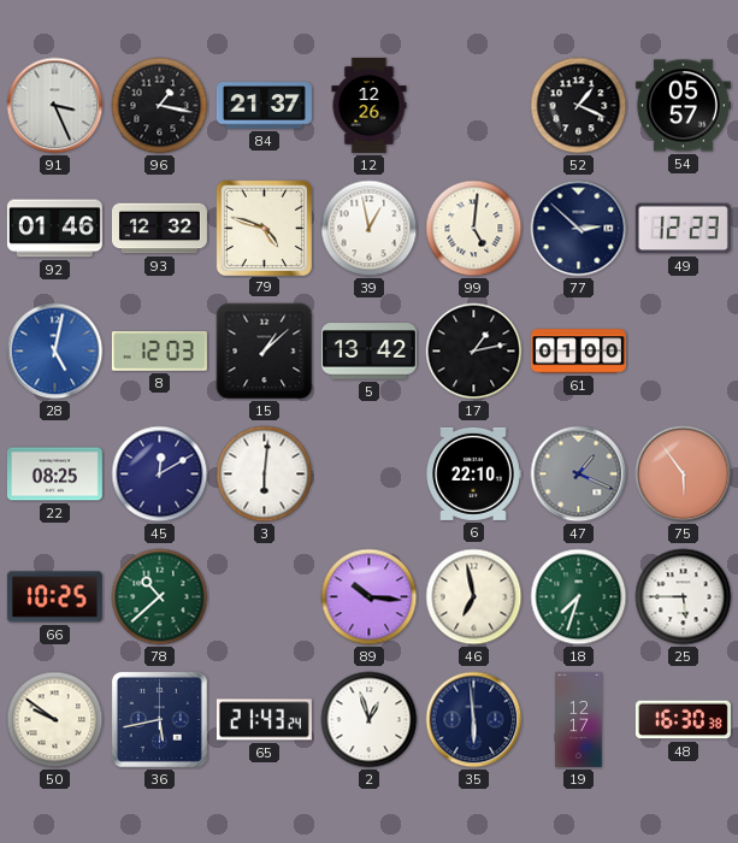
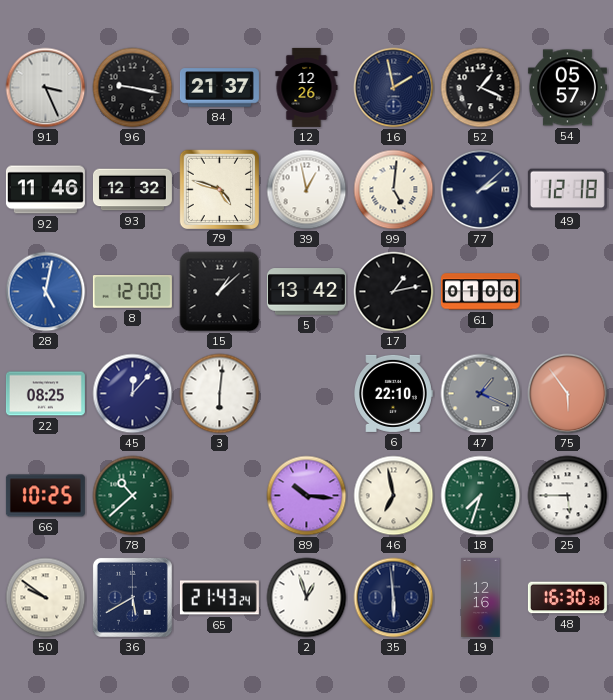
96: 1:17 -> 9:17 (133, 88)
16: none -> 1:58 (394, 88)
92: 01:46 -> 11:46 (45, 190)
77: 2:52 -> 2:08 (481, 190)
49: 12:23 -> 12:18 (567, 190)
8: 12:03 -> 12:00 (132, 292)
45: 12:10 -> 12:07 (133, 394)
36: 5:43 -> 5:40 (132, 597)
19: 12:17 -> 12:16 (481, 597)
